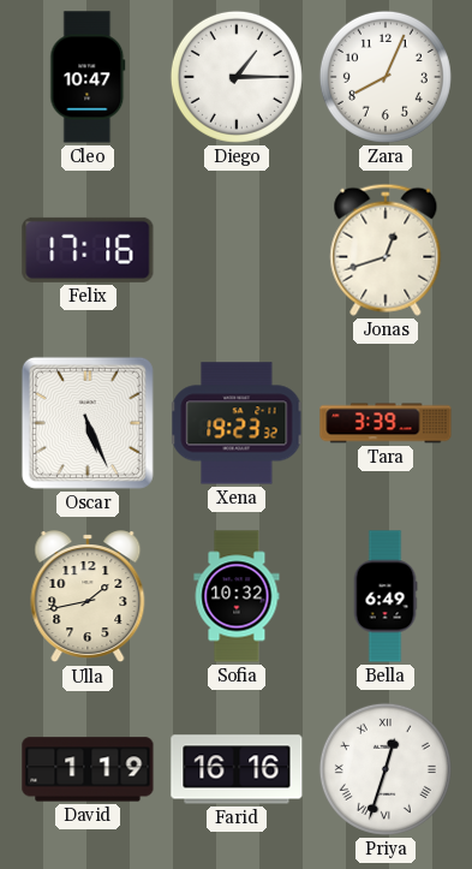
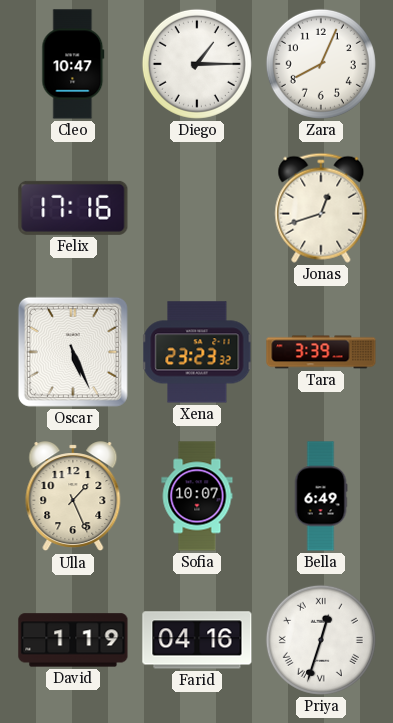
Xena: 19:23 -> 23:23 (197, 352)
Ulla: 1:43 -> 1:26 (73, 497)
Sofia: 10:32 -> 10:07 (197, 496)
Farid: 16:16 -> 04:16 (197, 640)
